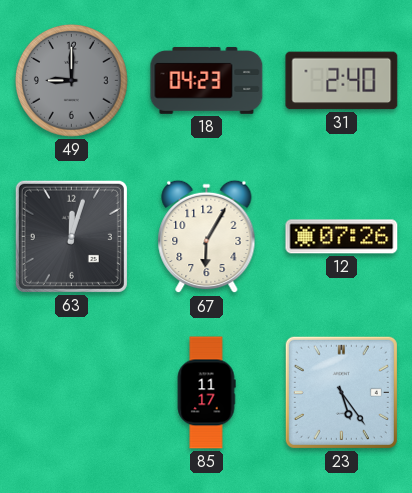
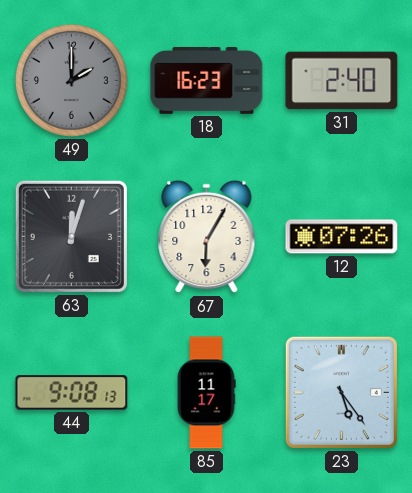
49: 9:00 -> 2:00 (72, 81)
18: 04:23 -> 16:23 (207, 80)
44: none -> 9:08 (72, 393)
